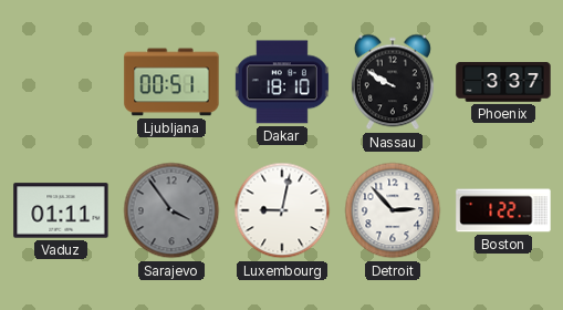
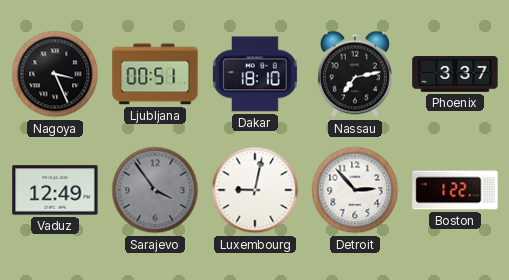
Nagoya: none -> 3:26 (55, 74)
Nassau: 9:50 -> 7:13 (355, 74)
Vaduz: 01:11 -> 12:49 (55, 190)
